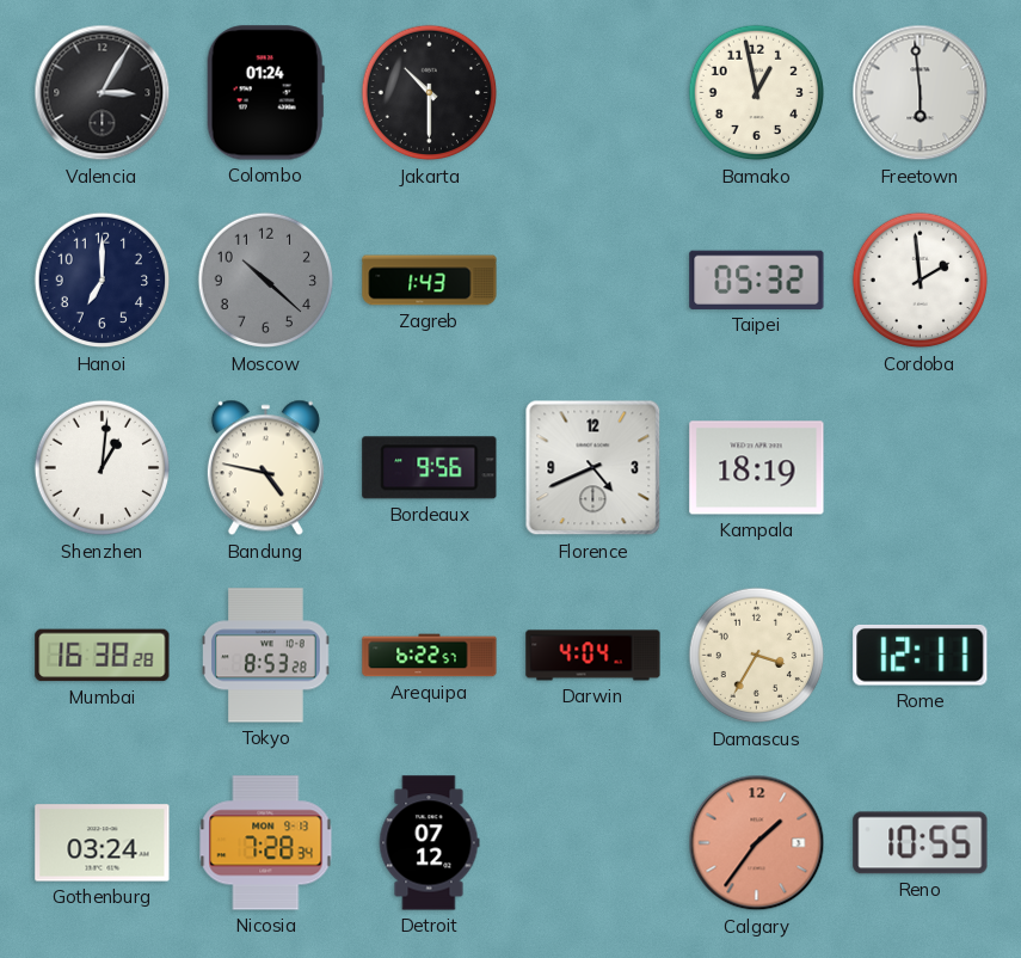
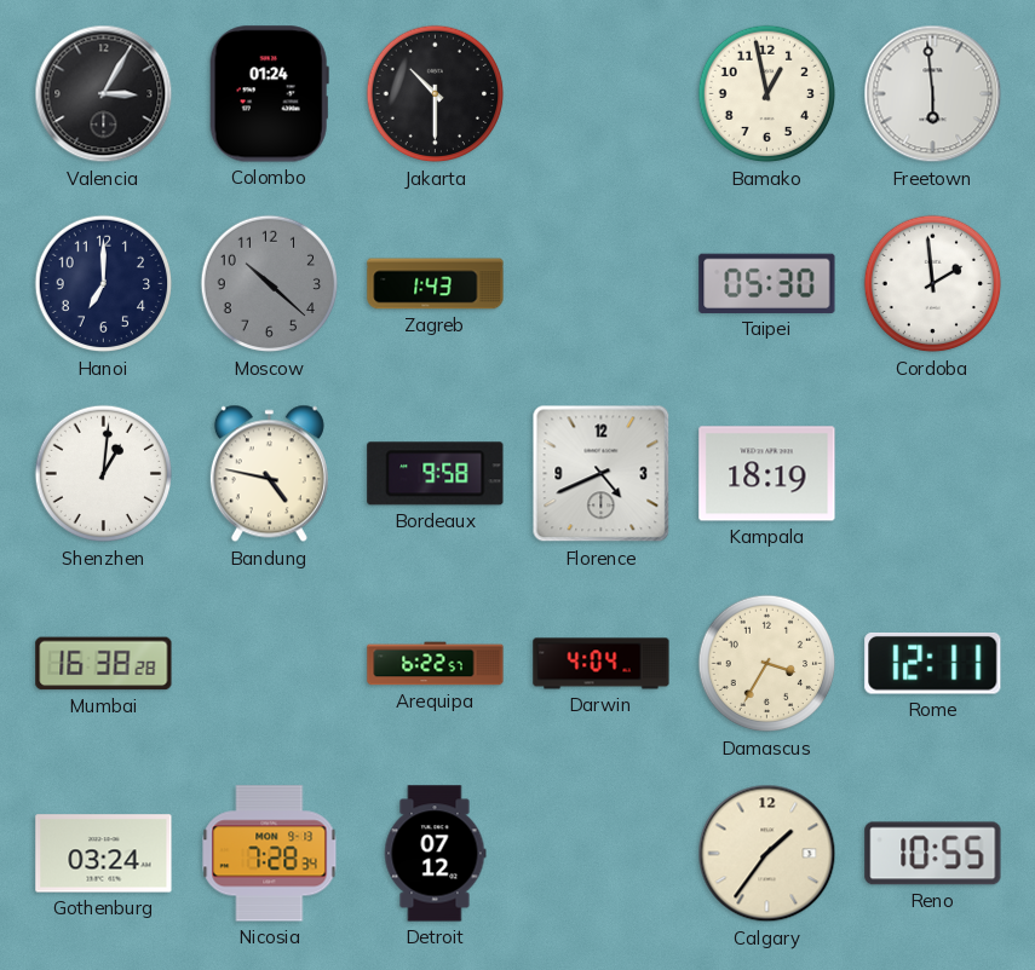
Taipei: 05:32 -> 05:30 (767, 283)
Bordeaux: 9:56 -> 9:58 (436, 474)
Tokyo: 8:53 -> none (266, 656)
Calgary dial: salmon -> cream (767, 854)
